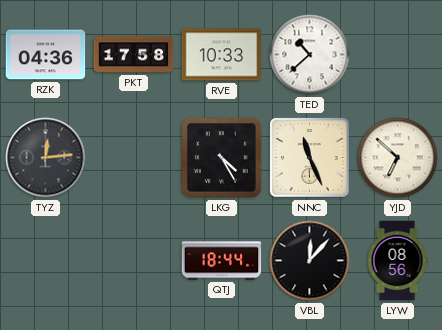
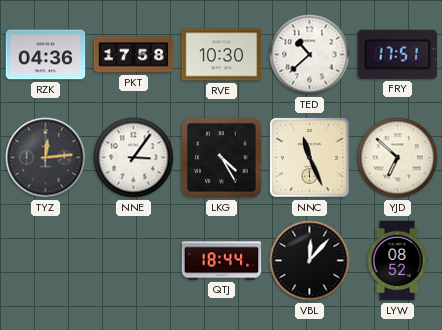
RVE: 10:33 -> 10:30 (222, 55)
FRY: none -> 17:51 (398, 54)
NNE: none -> 3:06 (134, 158)
LYW: 08:56 -> 08:52 (397, 261)
